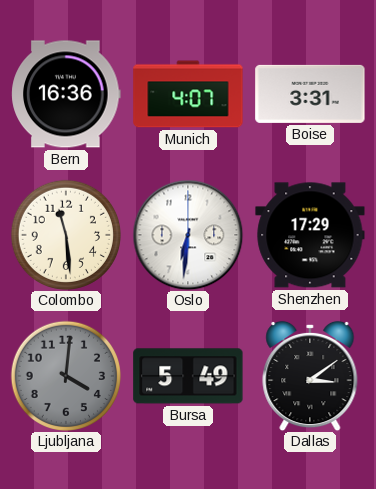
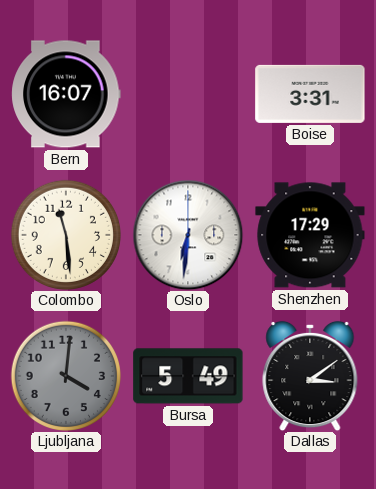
Bern: 16:36 -> 16:07 (66, 94)
Munich: 4:07 -> none (188, 94)
